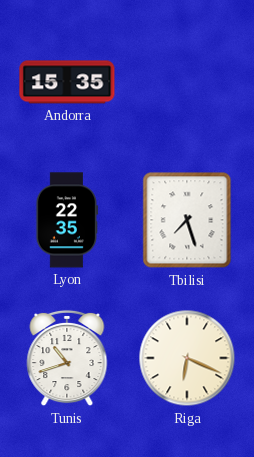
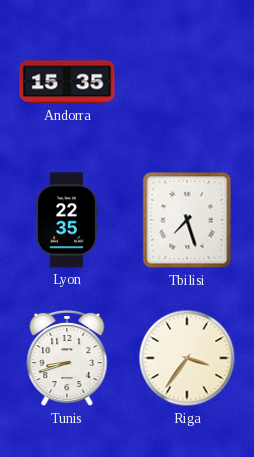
Tunis: 10:42 -> 8:42 (67, 358)
Riga: 6:19 -> 3:36 (187, 358)
